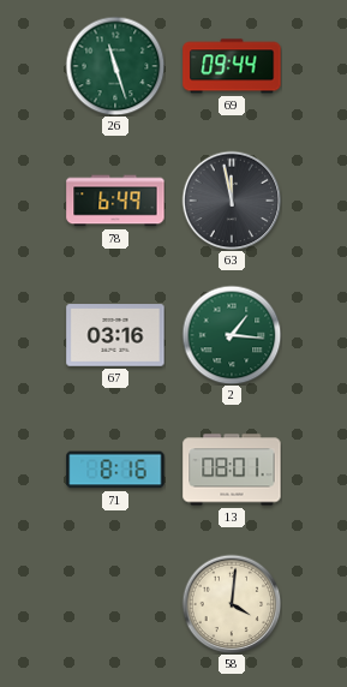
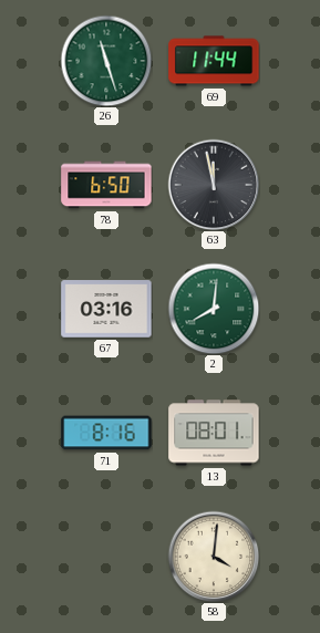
69: 09:44 -> 11:44 (214, 61)
78: 6:49 -> 6:50 (106, 185)
2: 1:16 -> 8:01 (214, 309)
